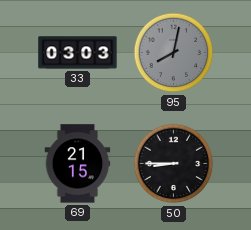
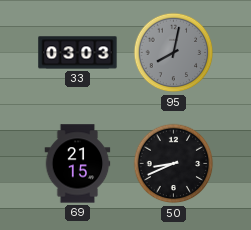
50: 8:45 -> 8:41 (174, 164)
